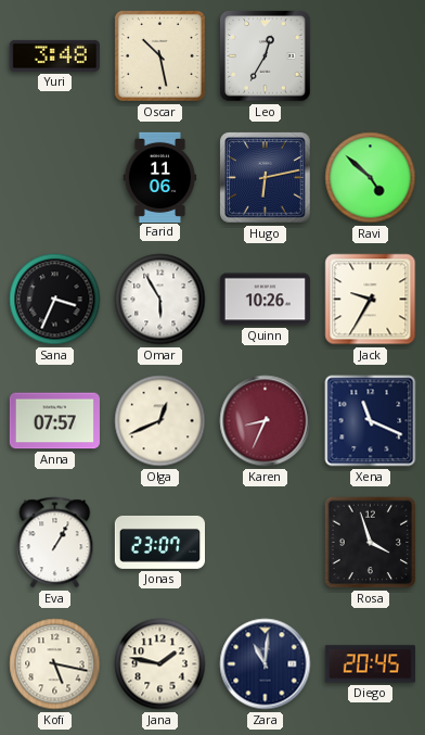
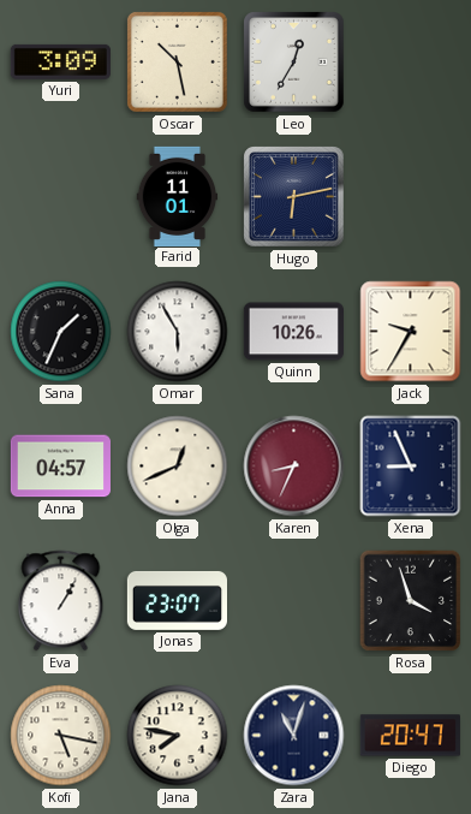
Yuri: 3:48 -> 3:09 (60, 61)
Farid: 11:06 -> 11:01 (178, 196)
Ravi: 4:52 -> none (371, 178)
Sana: 3:34 -> 1:34 (61, 332)
Anna: 07:57 -> 04:57 (60, 467)
Xena: 11:19 -> 8:56 (411, 467)
Jana: 1:47 -> 7:47 (178, 736)
Zara: 11:01 -> 11:03 (294, 736)
Diego: 20:45 -> 20:47 (410, 736)
